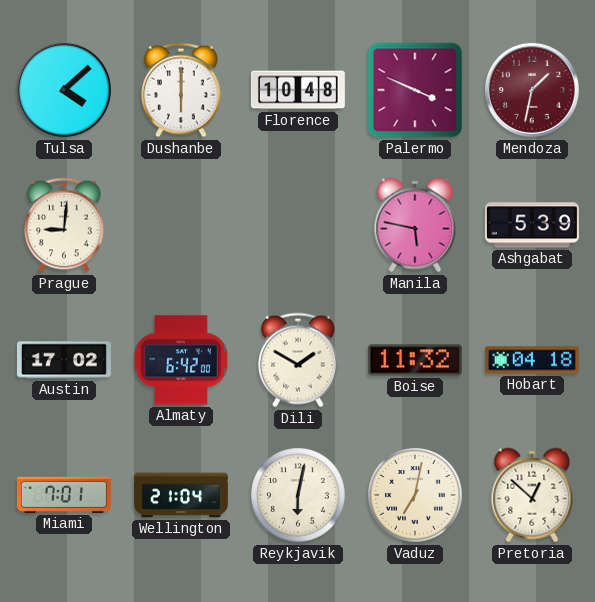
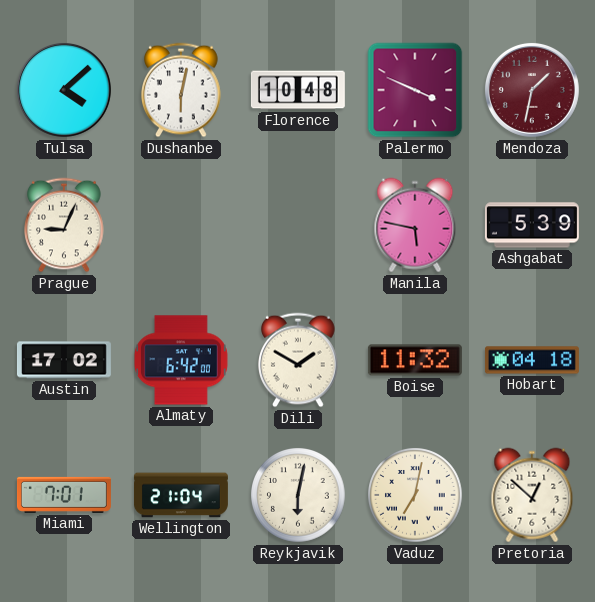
Dushanbe: 6:00 -> 6:02 (181, 90)
Prague: 9:01 -> 9:04 (64, 225)
